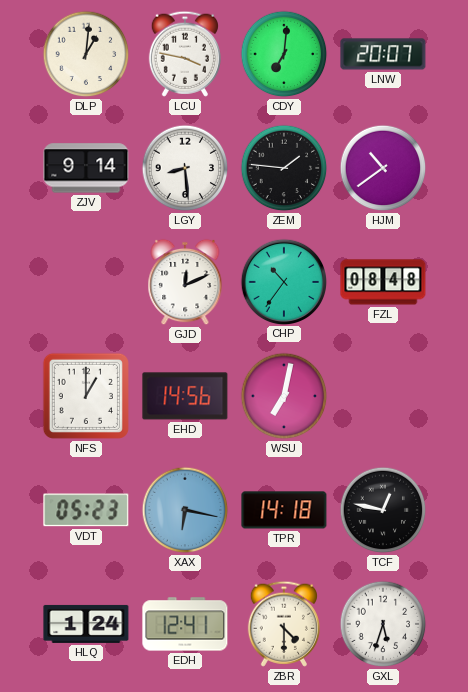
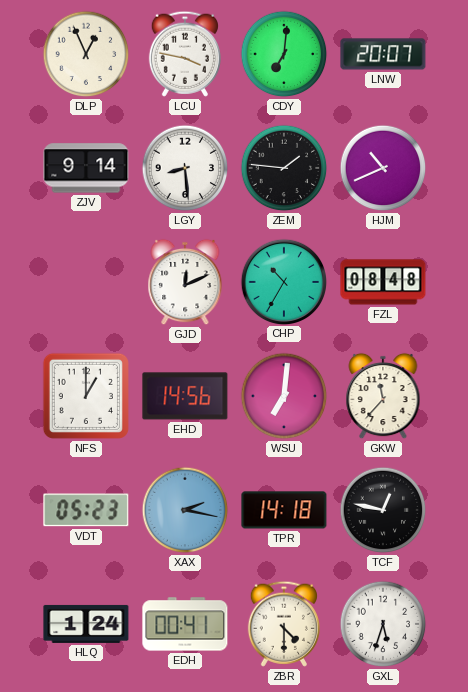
DLP: 1:01 -> 12:56 (86, 54)
HJM: 10:39 -> 10:41 (383, 168)
CHP: 10:36 -> 10:35 (283, 281)
WSU: 7:02 -> 7:01 (284, 396)
GKW: none -> 11:37 (383, 396)
XAX: 6:17 -> 2:17 (185, 510)
EDH: 12:41 -> 00:41 (185, 624)
